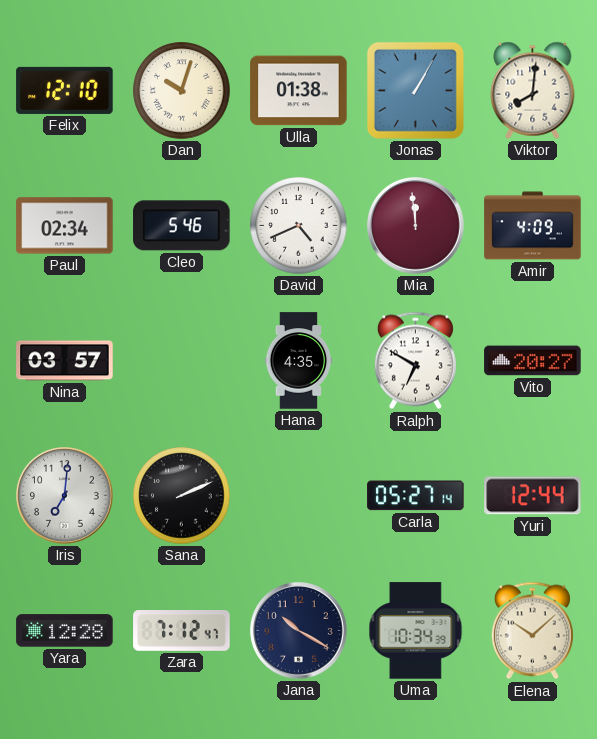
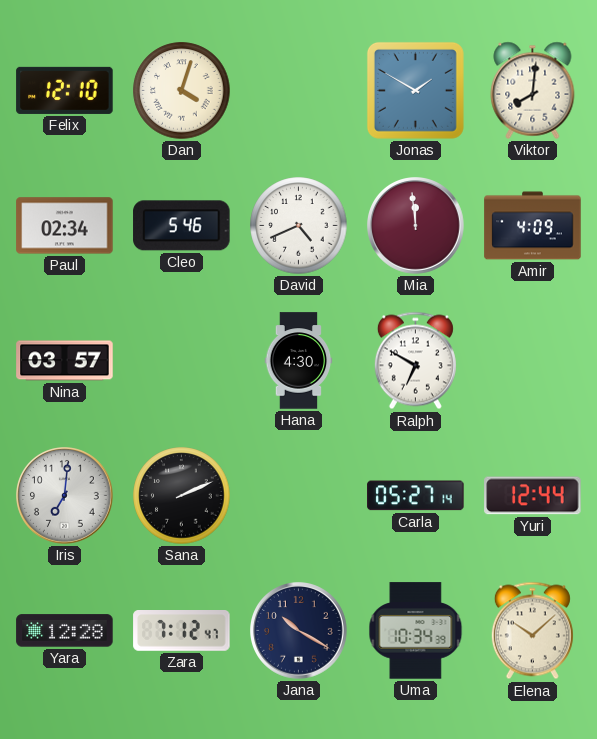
Dan: 10:03 -> 4:03 (182, 91)
Ulla: 01:38 -> none (299, 91)
Jonas: 1:05 -> 1:50 (415, 90)
Hana: 4:35 -> 4:30 (299, 361)
Vito: 20:27 -> none (533, 361)
